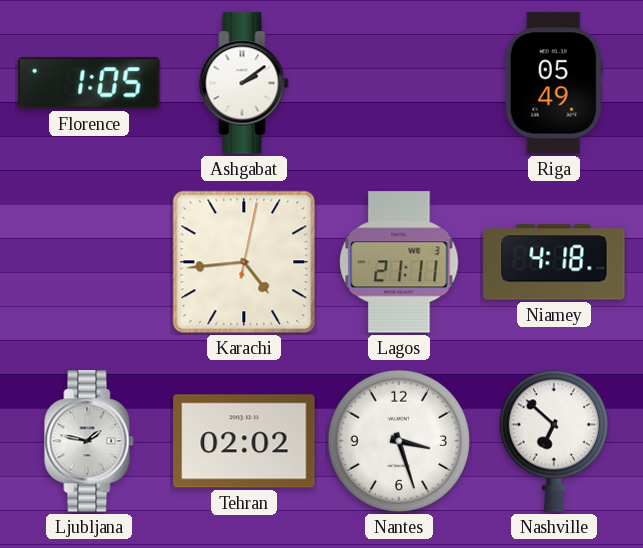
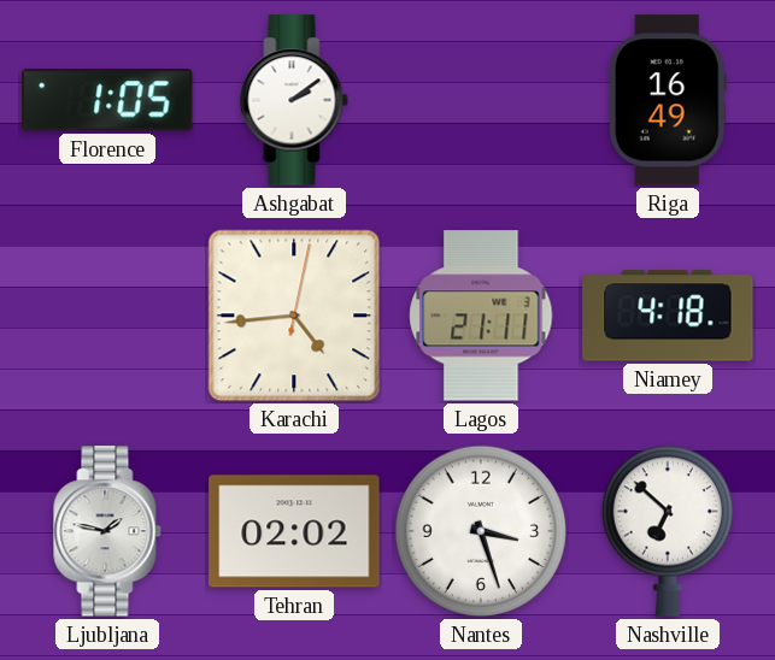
Riga: 05:49 -> 16:49 (668, 100)
